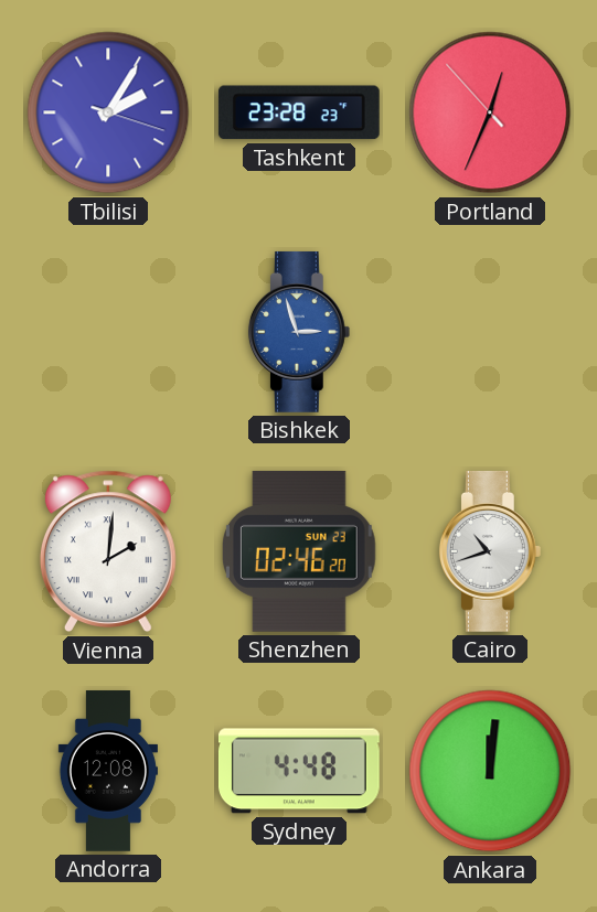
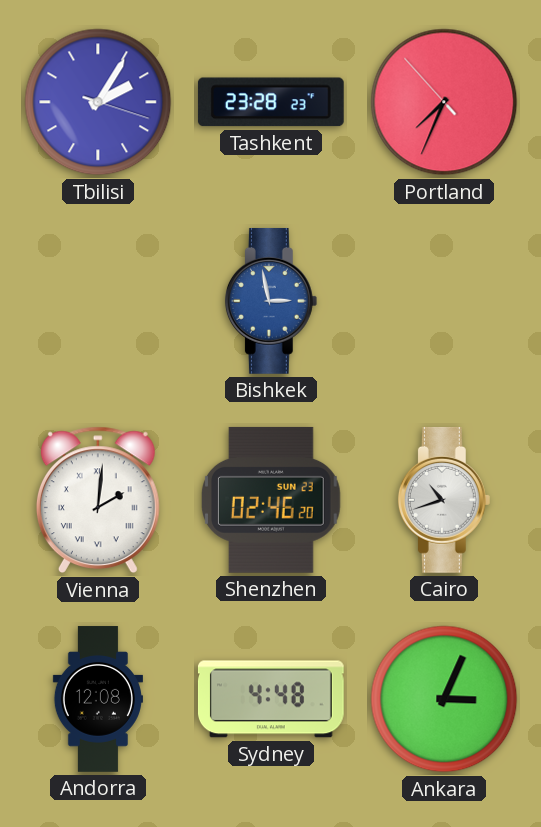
Portland: 12:33 -> 7:33 (444, 102)
Bishkek: 2:57 -> 2:58 (271, 301)
Ankara: 12:01 -> 3:04 (444, 699)
